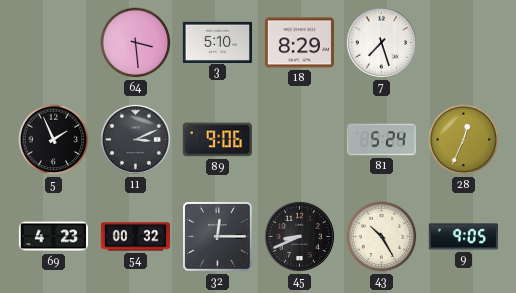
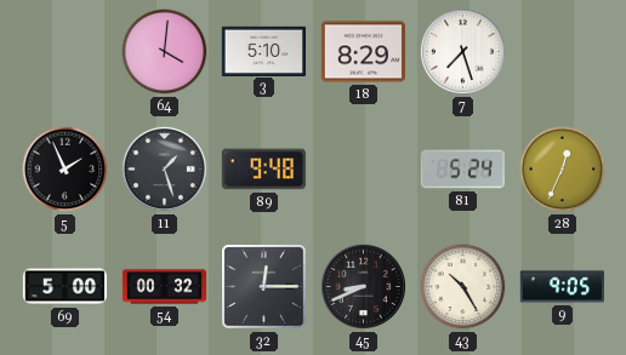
64: 3:29 -> 4:01 (165, 52)
11: 3:11 -> 1:27 (164, 168)
89: 9:06 -> 9:48 (263, 170)
69: 4:23 -> 5:00 (64, 287)
